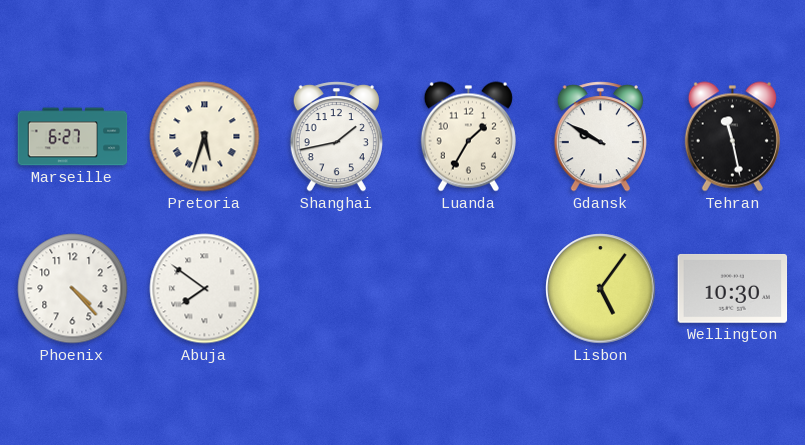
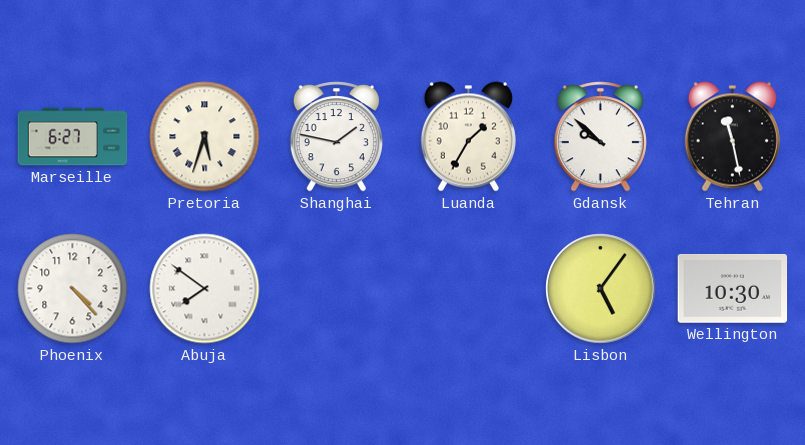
Shanghai: 1:43 -> 1:47 (336, 137)
Gdansk: 9:50 -> 9:52 (600, 137)
